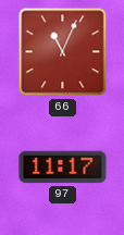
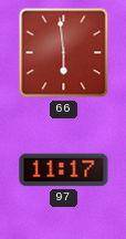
66: 11:04 -> 5:59 (64, 53)
